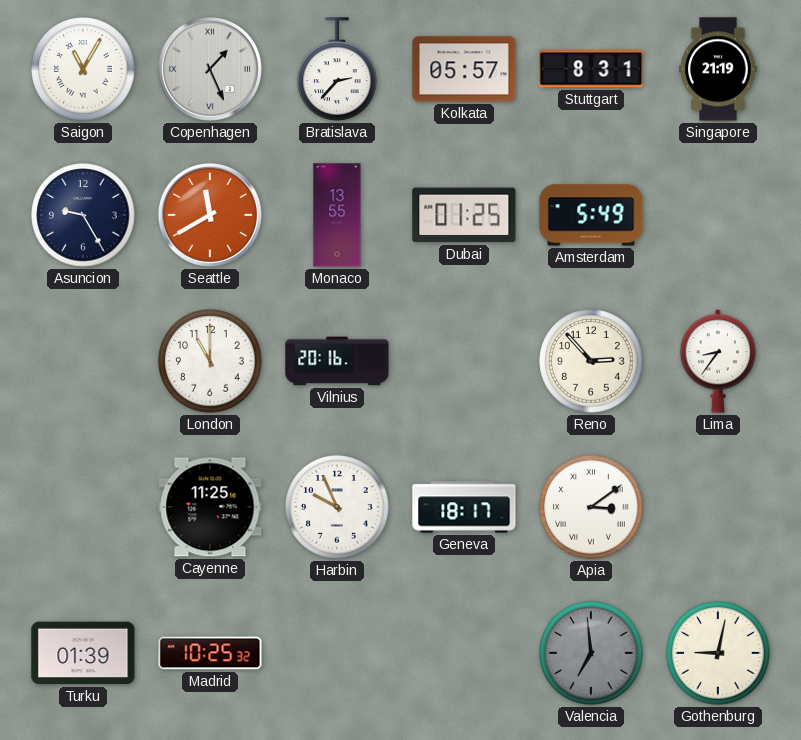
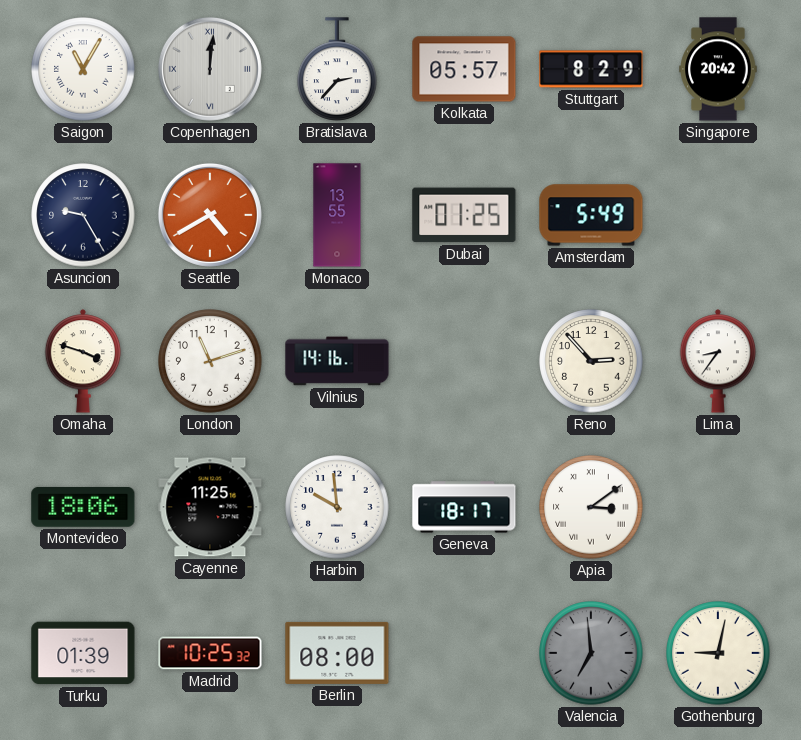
Copenhagen: 1:26 -> 12:01 (210, 69)
Stuttgart: 8:31 -> 8:29 (591, 69)
Singapore: 21:19 -> 20:42 (718, 69)
Seattle: 11:40 -> 4:40 (210, 215)
Omaha: none -> 3:48 (83, 361)
London: 11:00 -> 11:12 (210, 361)
Vilnius: 20:16 -> 14:16 (337, 361)
Montevideo: none -> 18:06 (83, 507)
Harbin: 9:56 -> 9:59 (337, 507)
Berlin: none -> 08:00 (337, 653)
